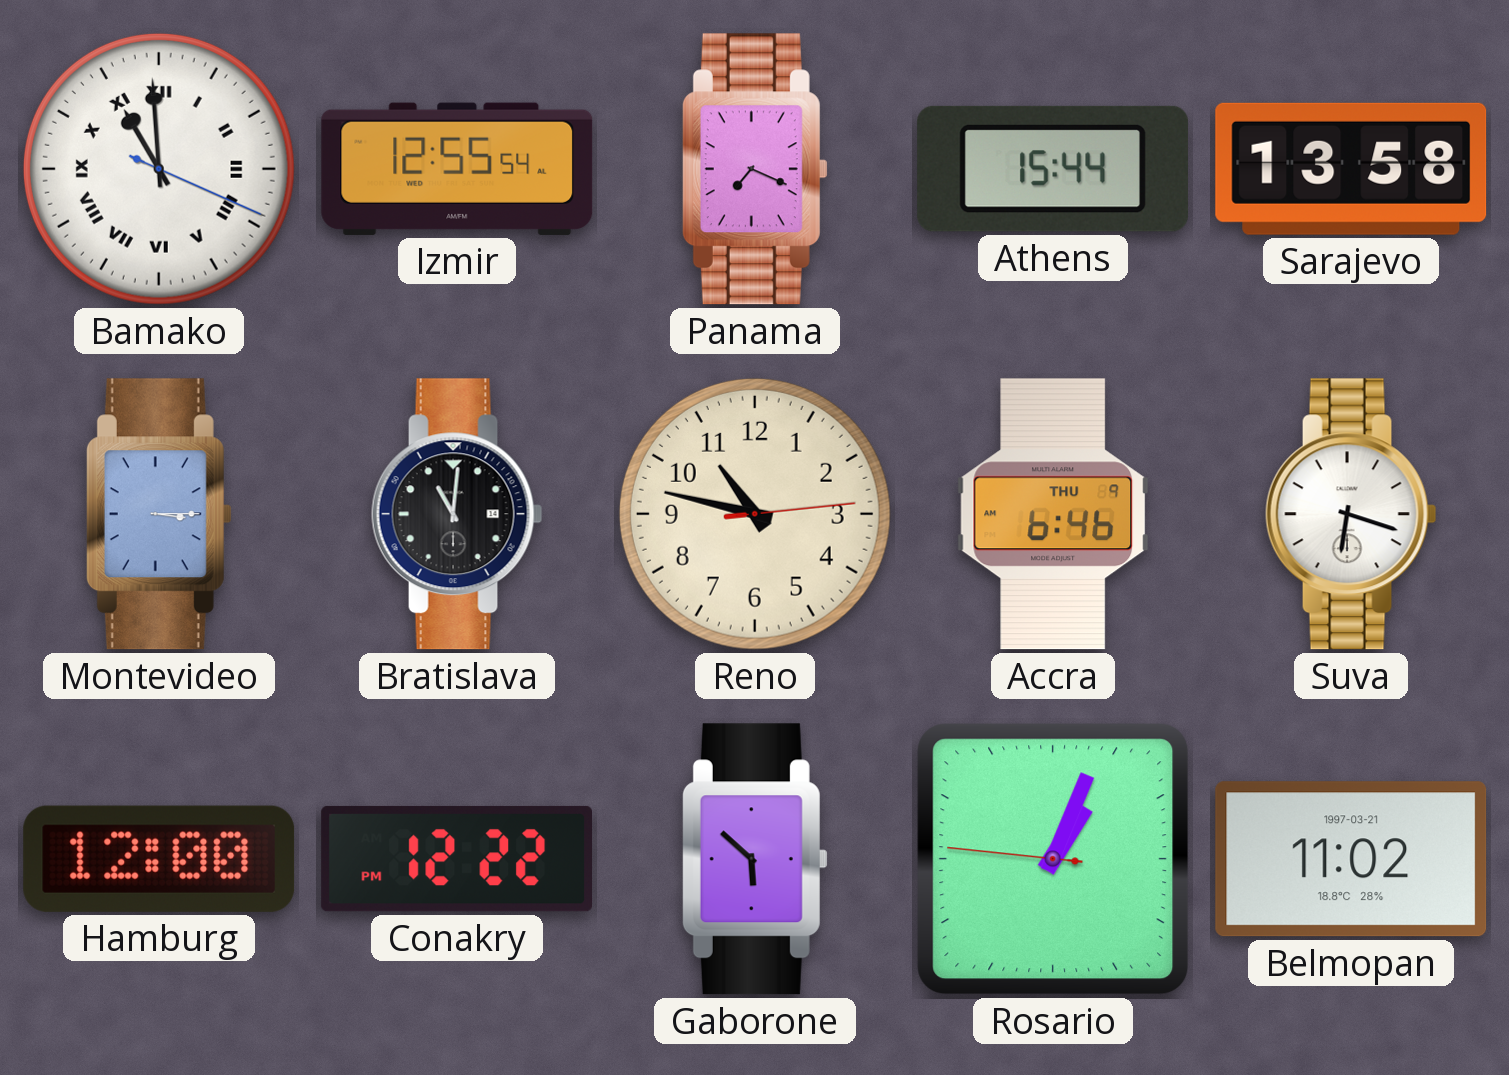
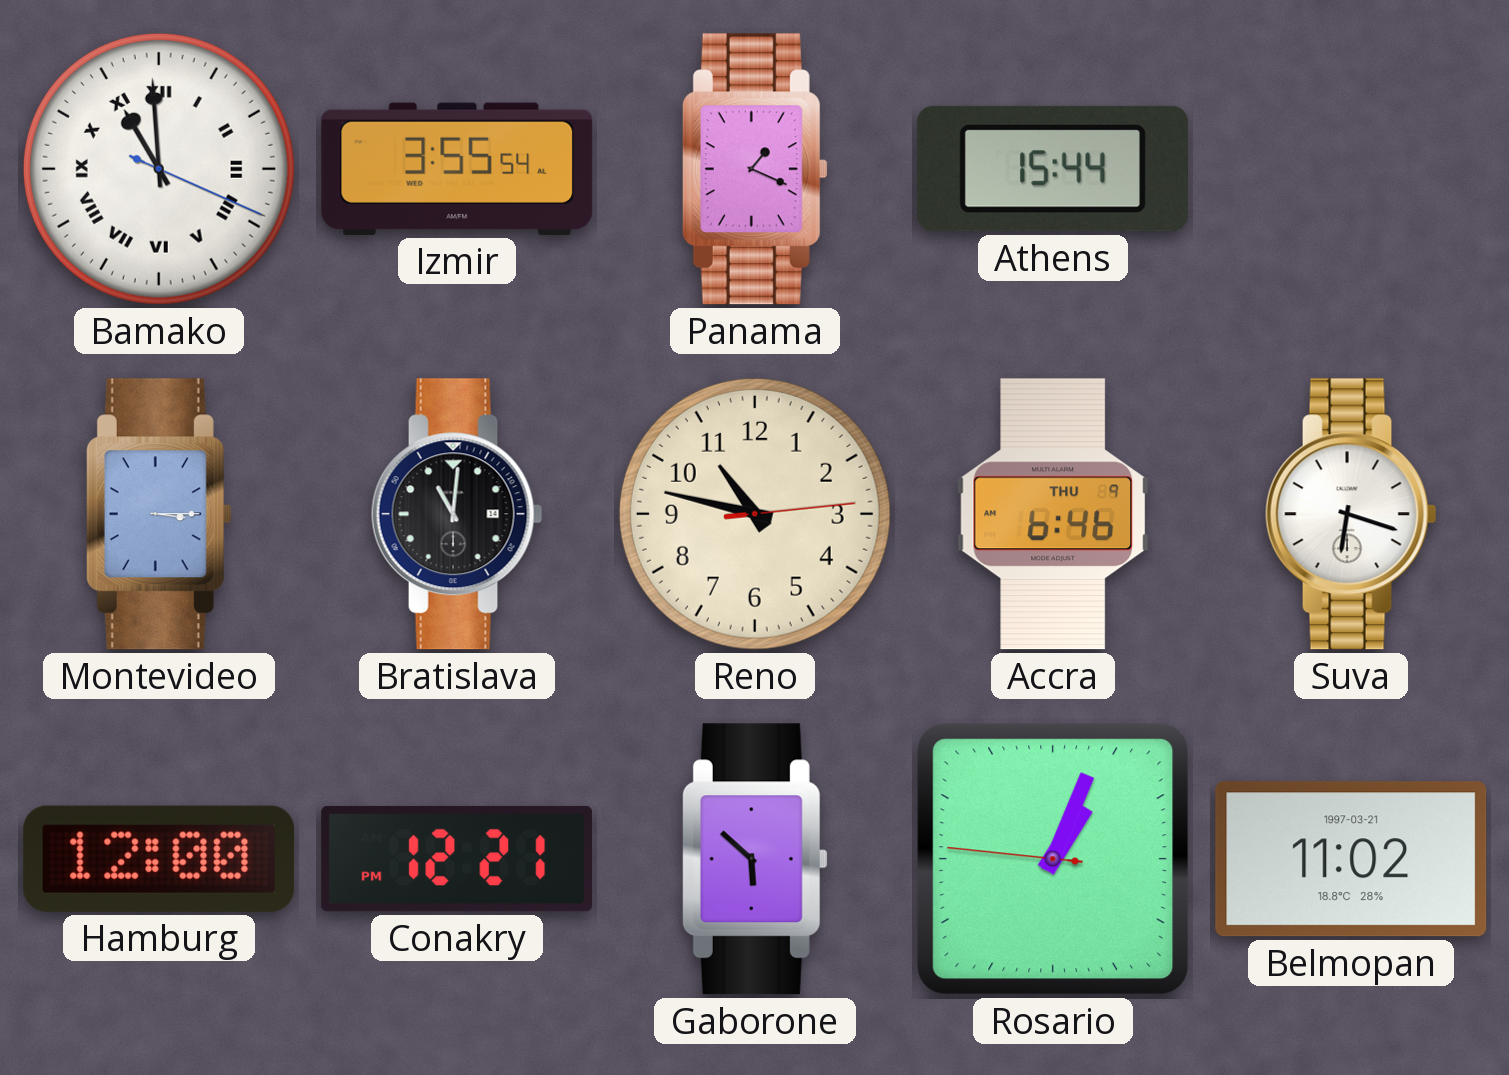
Izmir: 12:55 -> 3:55 (457, 169)
Panama: 7:19 -> 1:19 (755, 169)
Sarajevo: 13:58 -> none (1351, 169)
Conakry: 12:22 -> 12:21 (456, 859)
